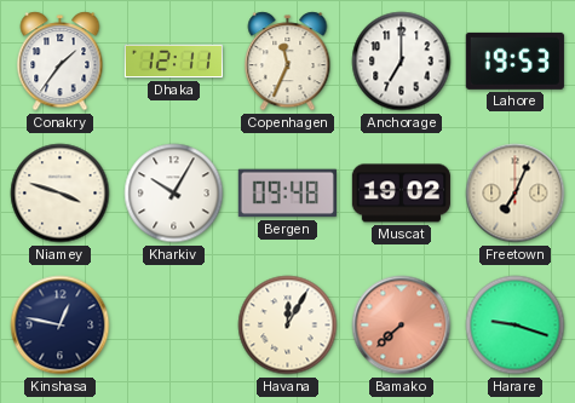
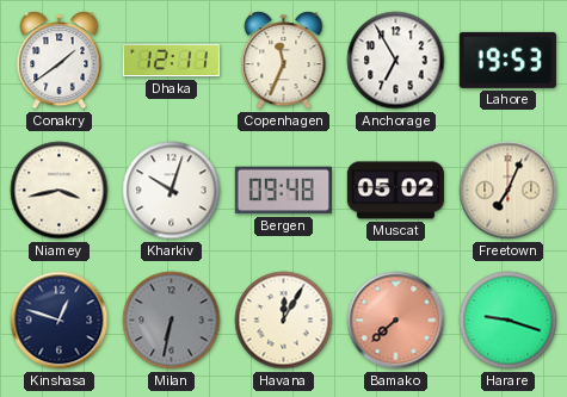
Conakry: 1:36 -> 1:39 (60, 61)
Anchorage: 7:00 -> 6:55 (396, 61)
Niamey: 3:48 -> 3:43 (60, 191)
Kharkiv: 10:05 -> 10:03 (172, 191)
Muscat: 19:02 -> 05:02 (395, 191)
Kinshasa: 12:47 -> 12:48 (60, 321)
Milan: none -> 6:32 (172, 321)
